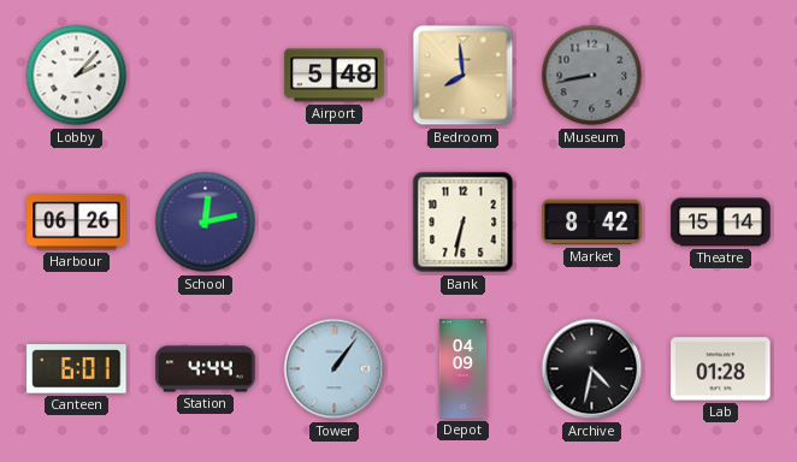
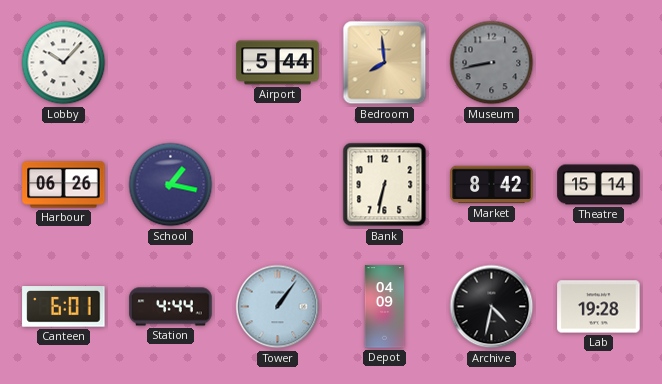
Lobby: 2:07 -> 10:07 (64, 63)
Airport: 5:48 -> 5:44 (278, 63)
School: 12:13 -> 1:17 (171, 185)
Lab: 01:28 -> 19:28 (599, 307)
